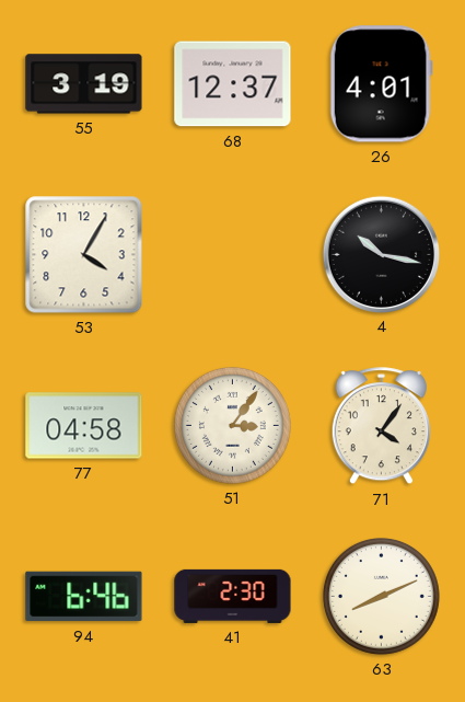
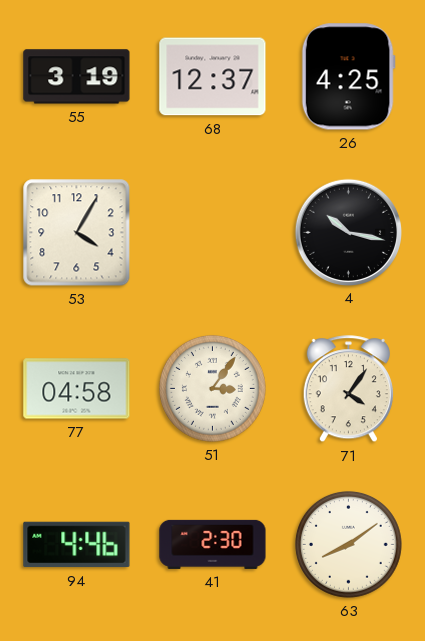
26: 4:01 -> 4:25 (348, 77)
94: 6:46 -> 4:46 (77, 545)
63: 8:11 -> 8:09 (348, 544)
